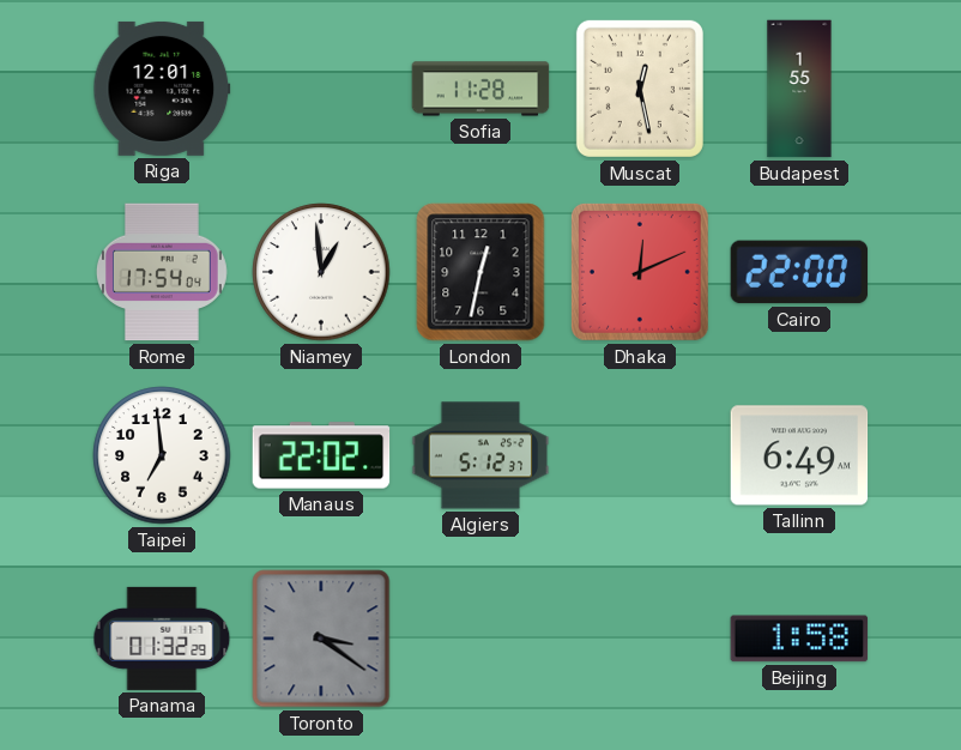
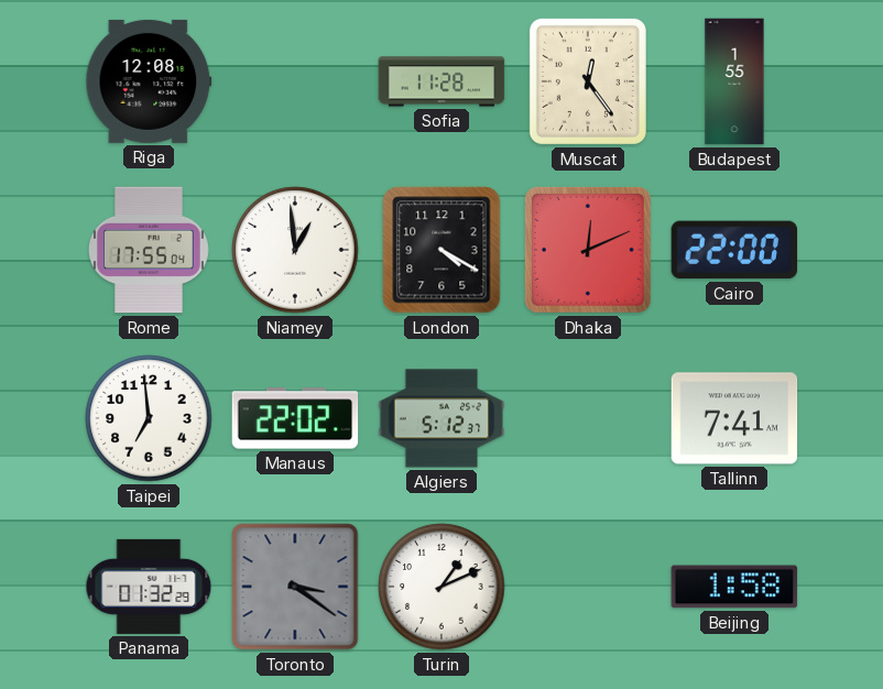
Riga: 12:01 -> 12:08 (149, 81)
Muscat: 12:28 -> 12:24 (588, 81)
Rome: 17:54 -> 17:55 (149, 250)
London: 12:32 -> 4:20 (441, 250)
Tallinn: 6:49 -> 7:41 (734, 418)
Turin: none -> 1:11 (441, 587)
